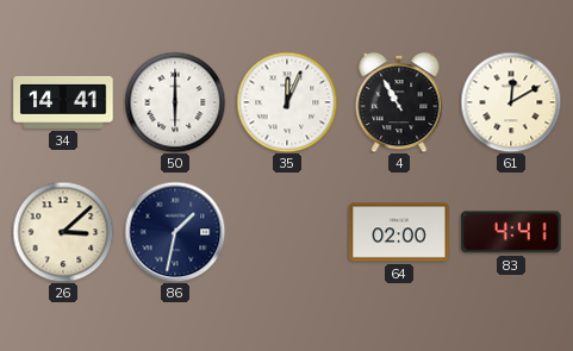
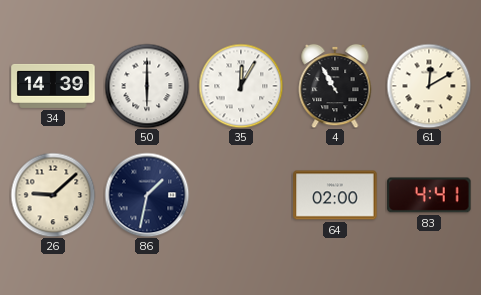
34: 14:41 -> 14:39 (53, 86)
35: 12:04 -> 12:05 (241, 86)
26: 3:08 -> 9:08 (53, 195)
